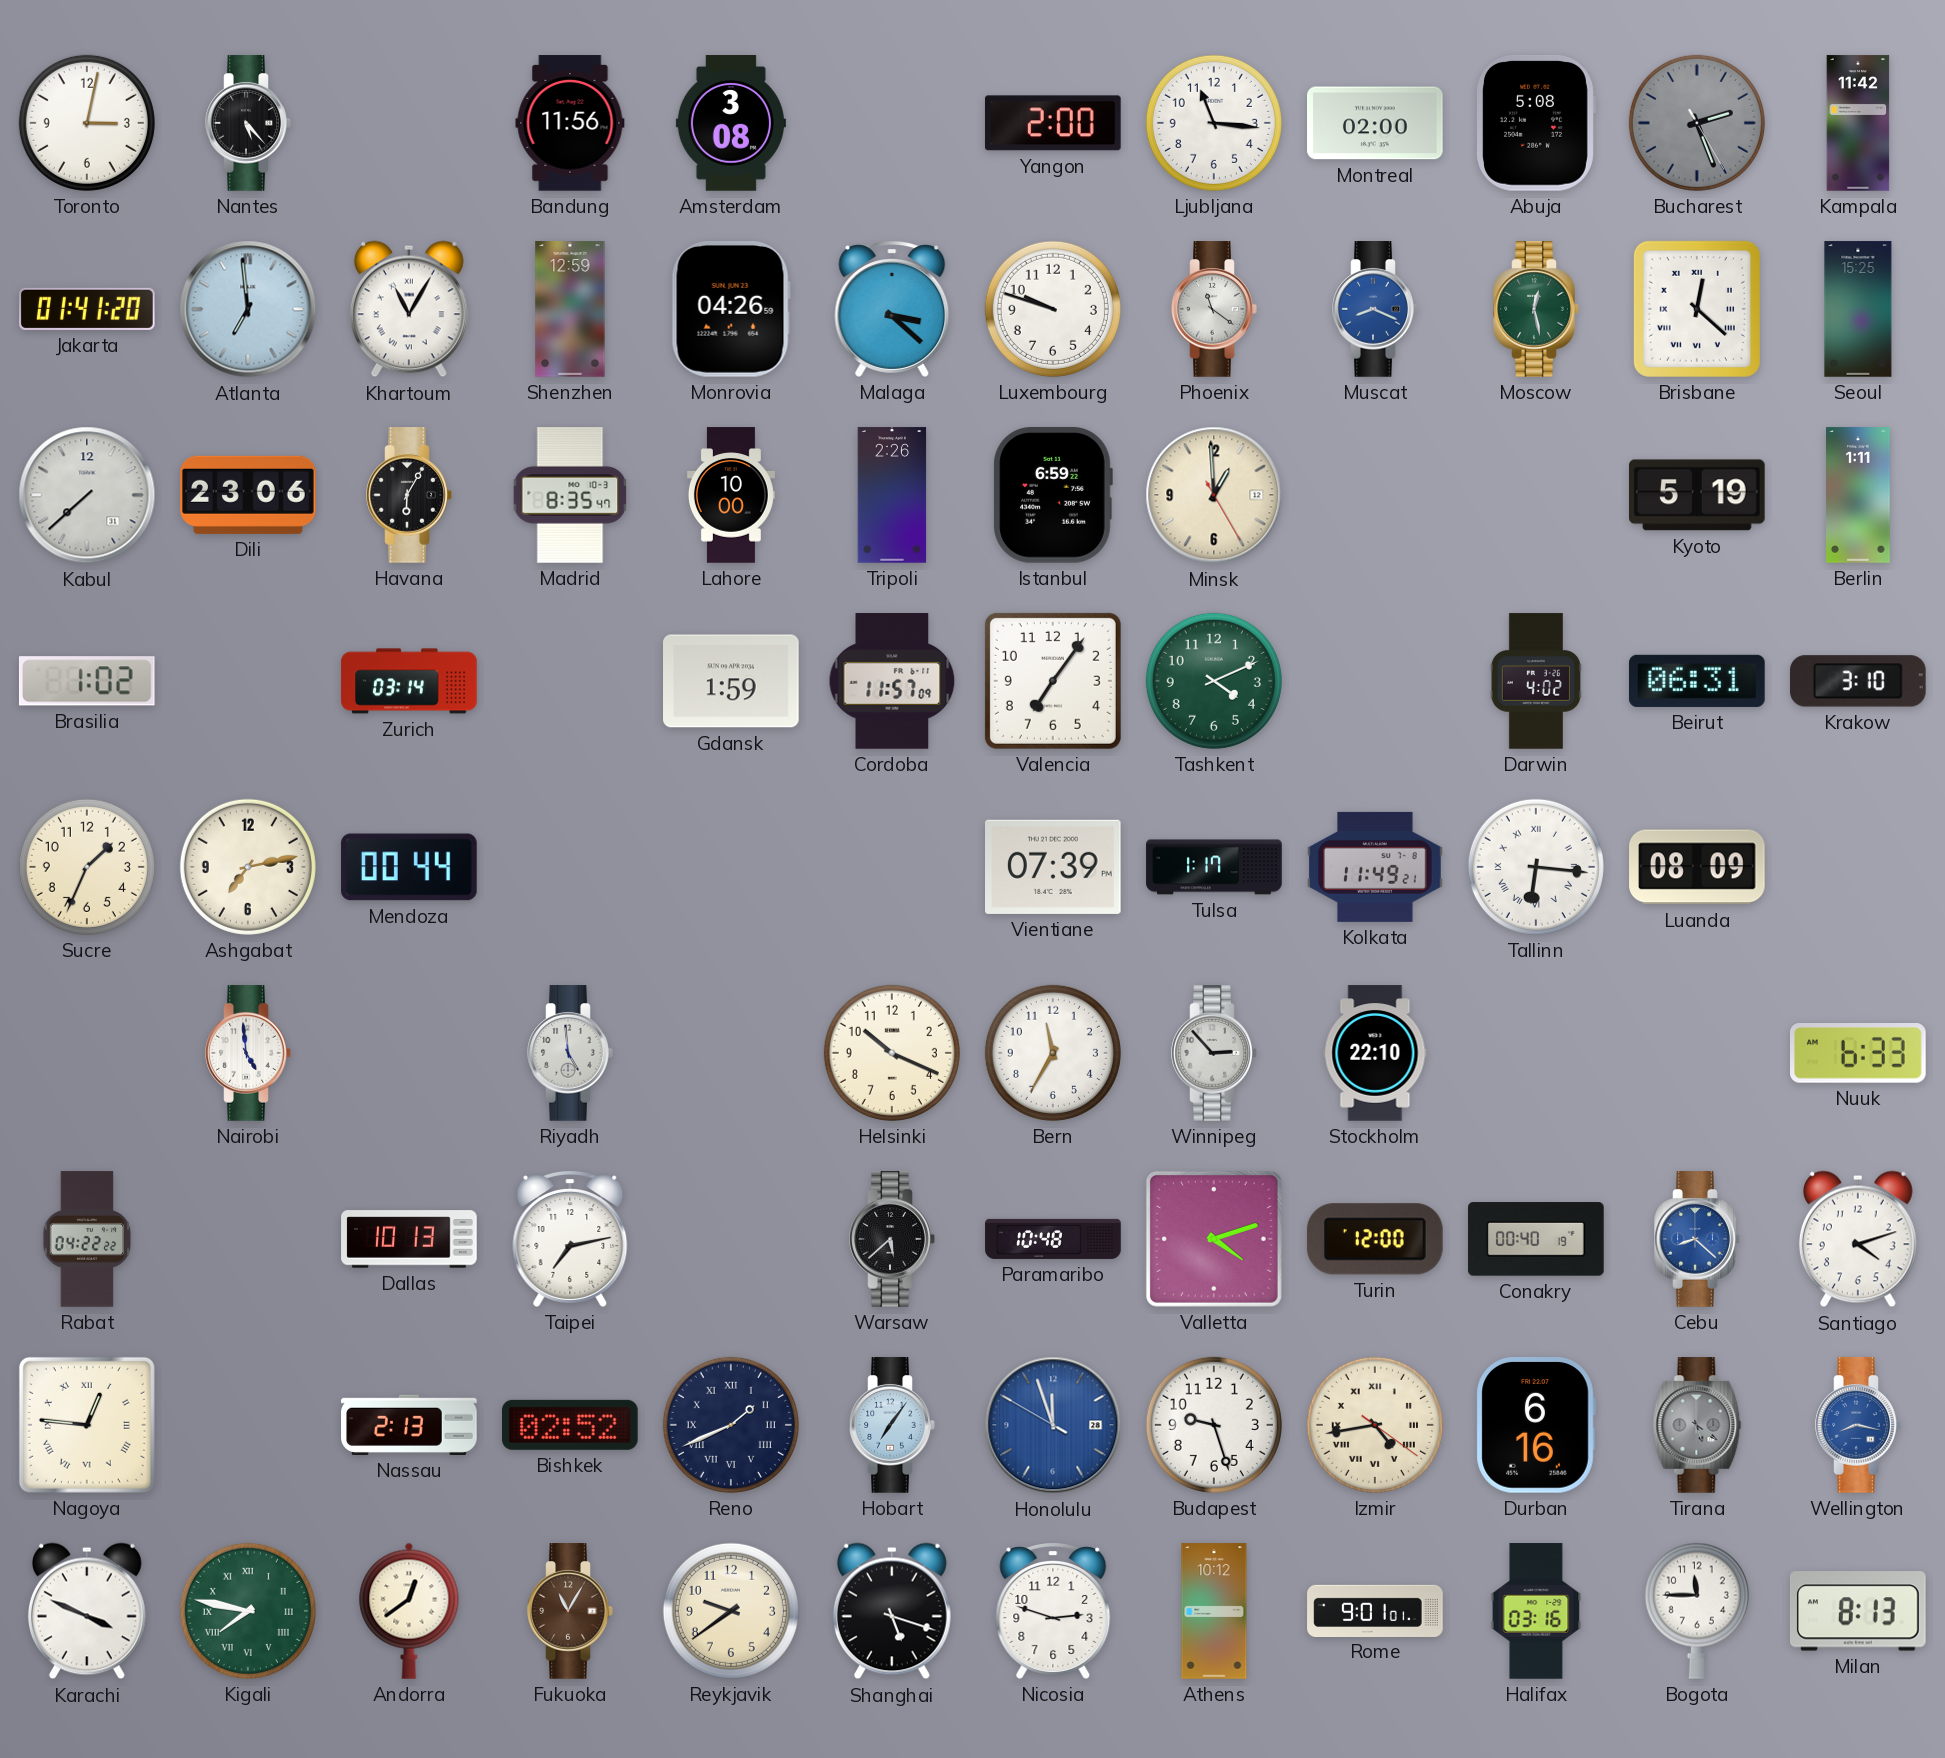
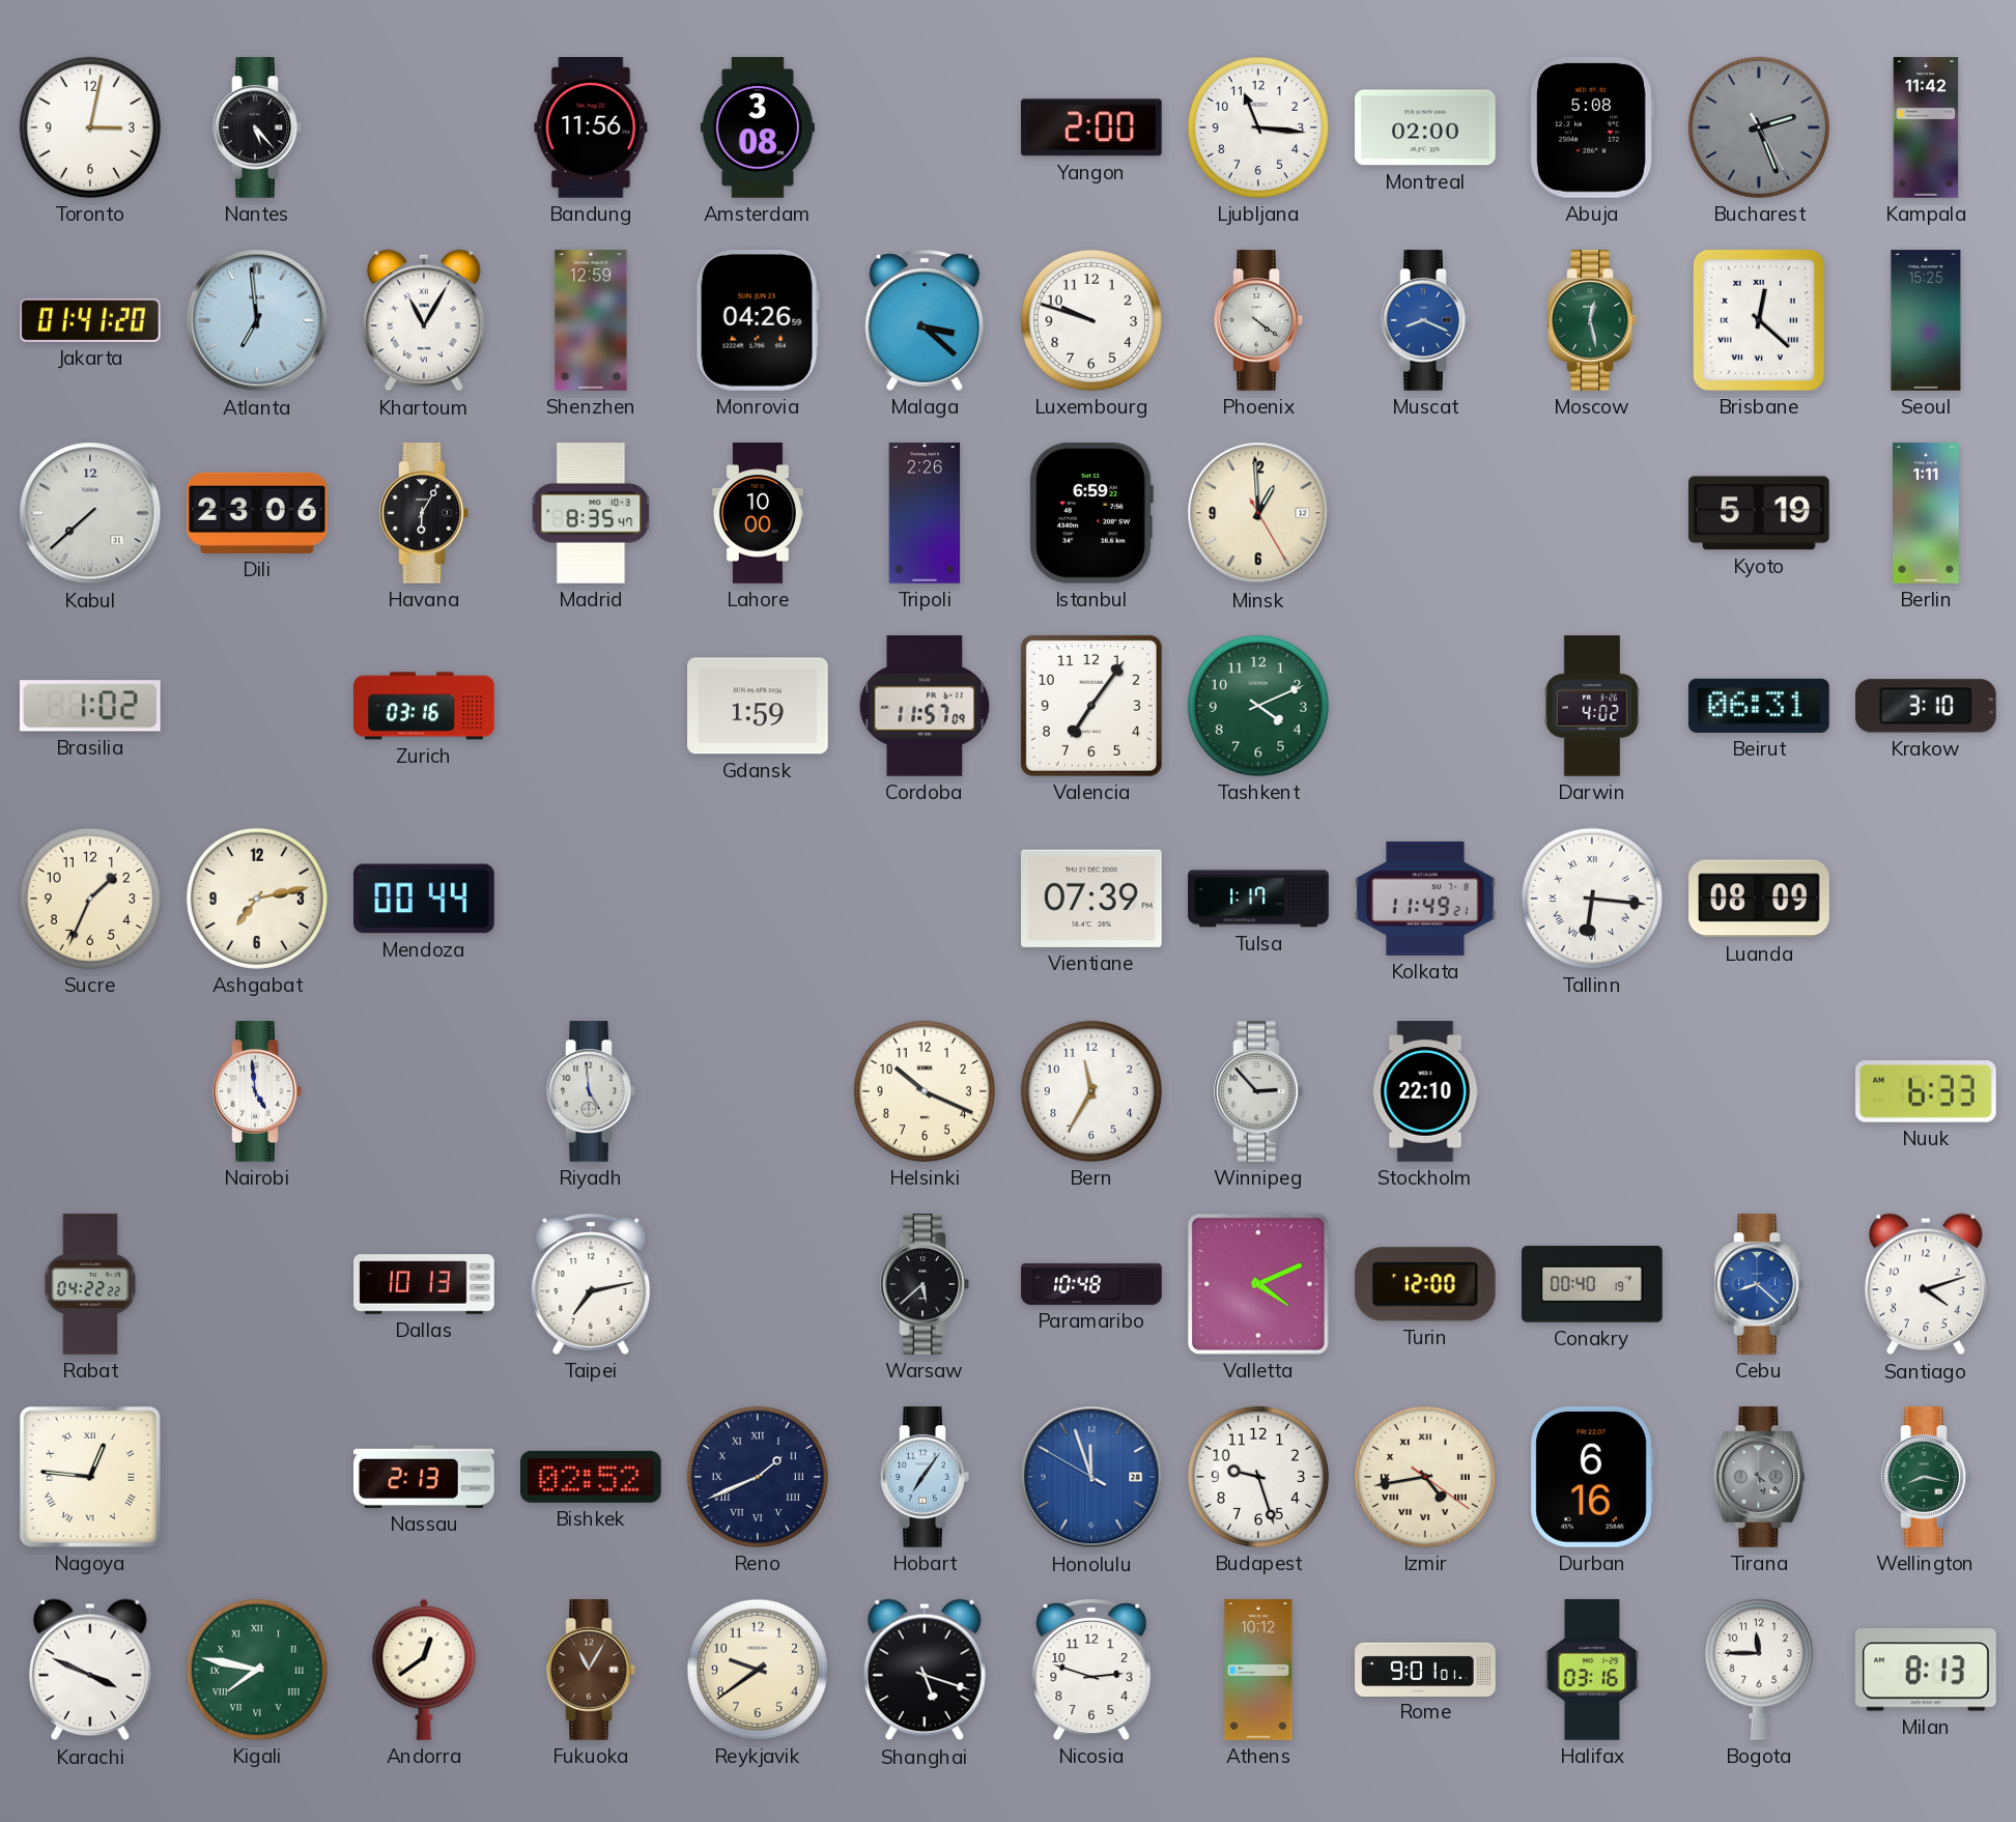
Phoenix: 11:21 -> 4:21 (1258, 320)
Zurich: 03:14 -> 03:16 (424, 706)
Valletta: 4:12 -> 4:11 (1258, 1284)
Wellington dial: blue -> green (1926, 1477)
